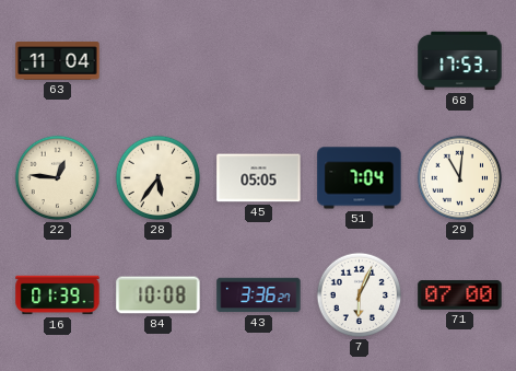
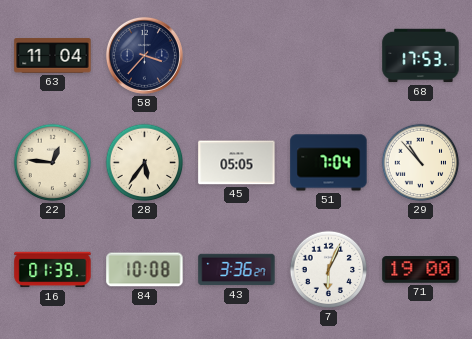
58: none -> 3:37 (144, 55)
29: 11:01 -> 10:53 (421, 163)
71: 07:00 -> 19:00 (421, 270)
